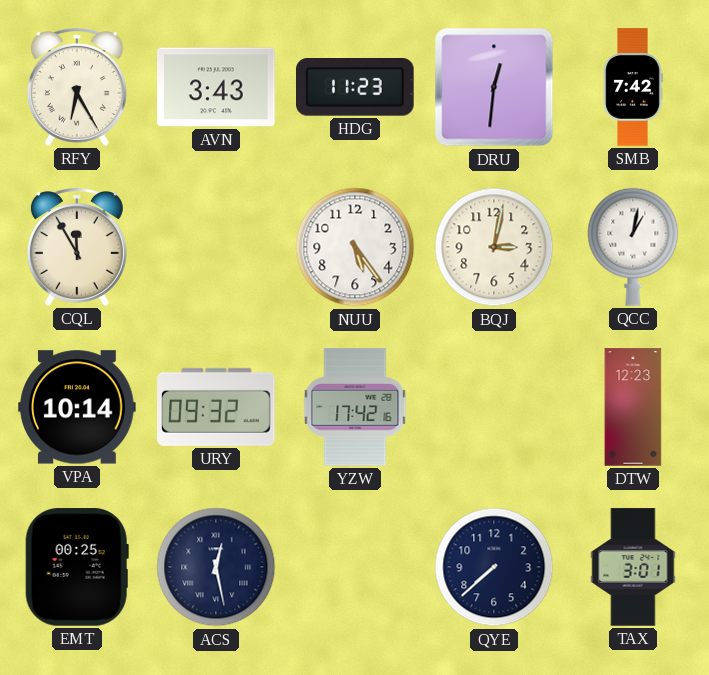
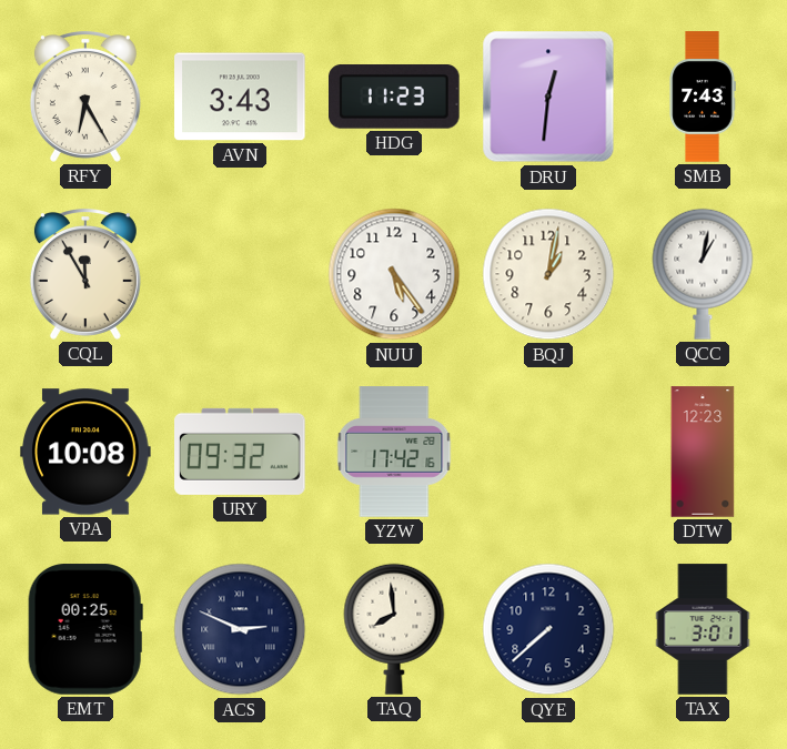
SMB: 7:42 -> 7:43 (703, 97)
BQJ: 3:02 -> 1:02 (548, 274)
VPA: 10:14 -> 10:08 (85, 452)
ACS: 12:28 -> 2:49 (240, 629)
TAQ: none -> 7:59 (394, 629)
